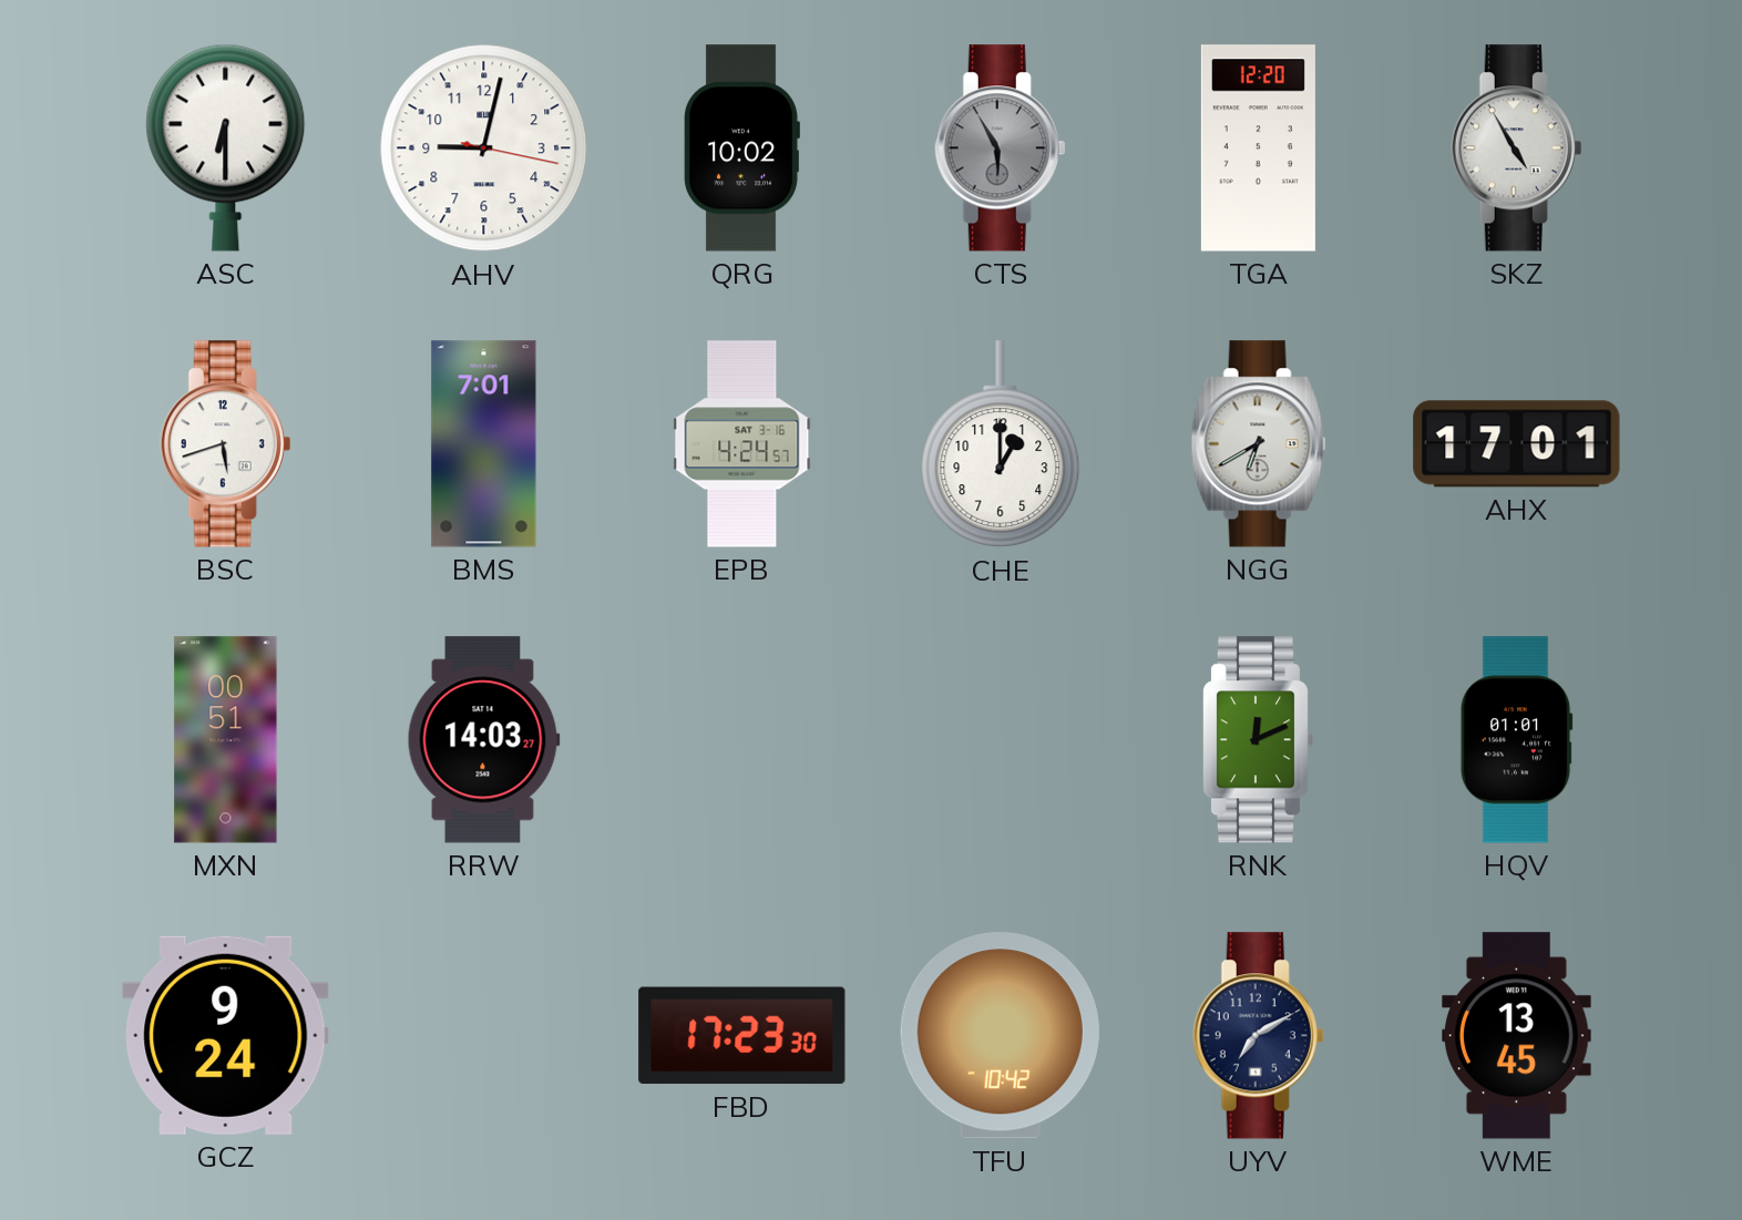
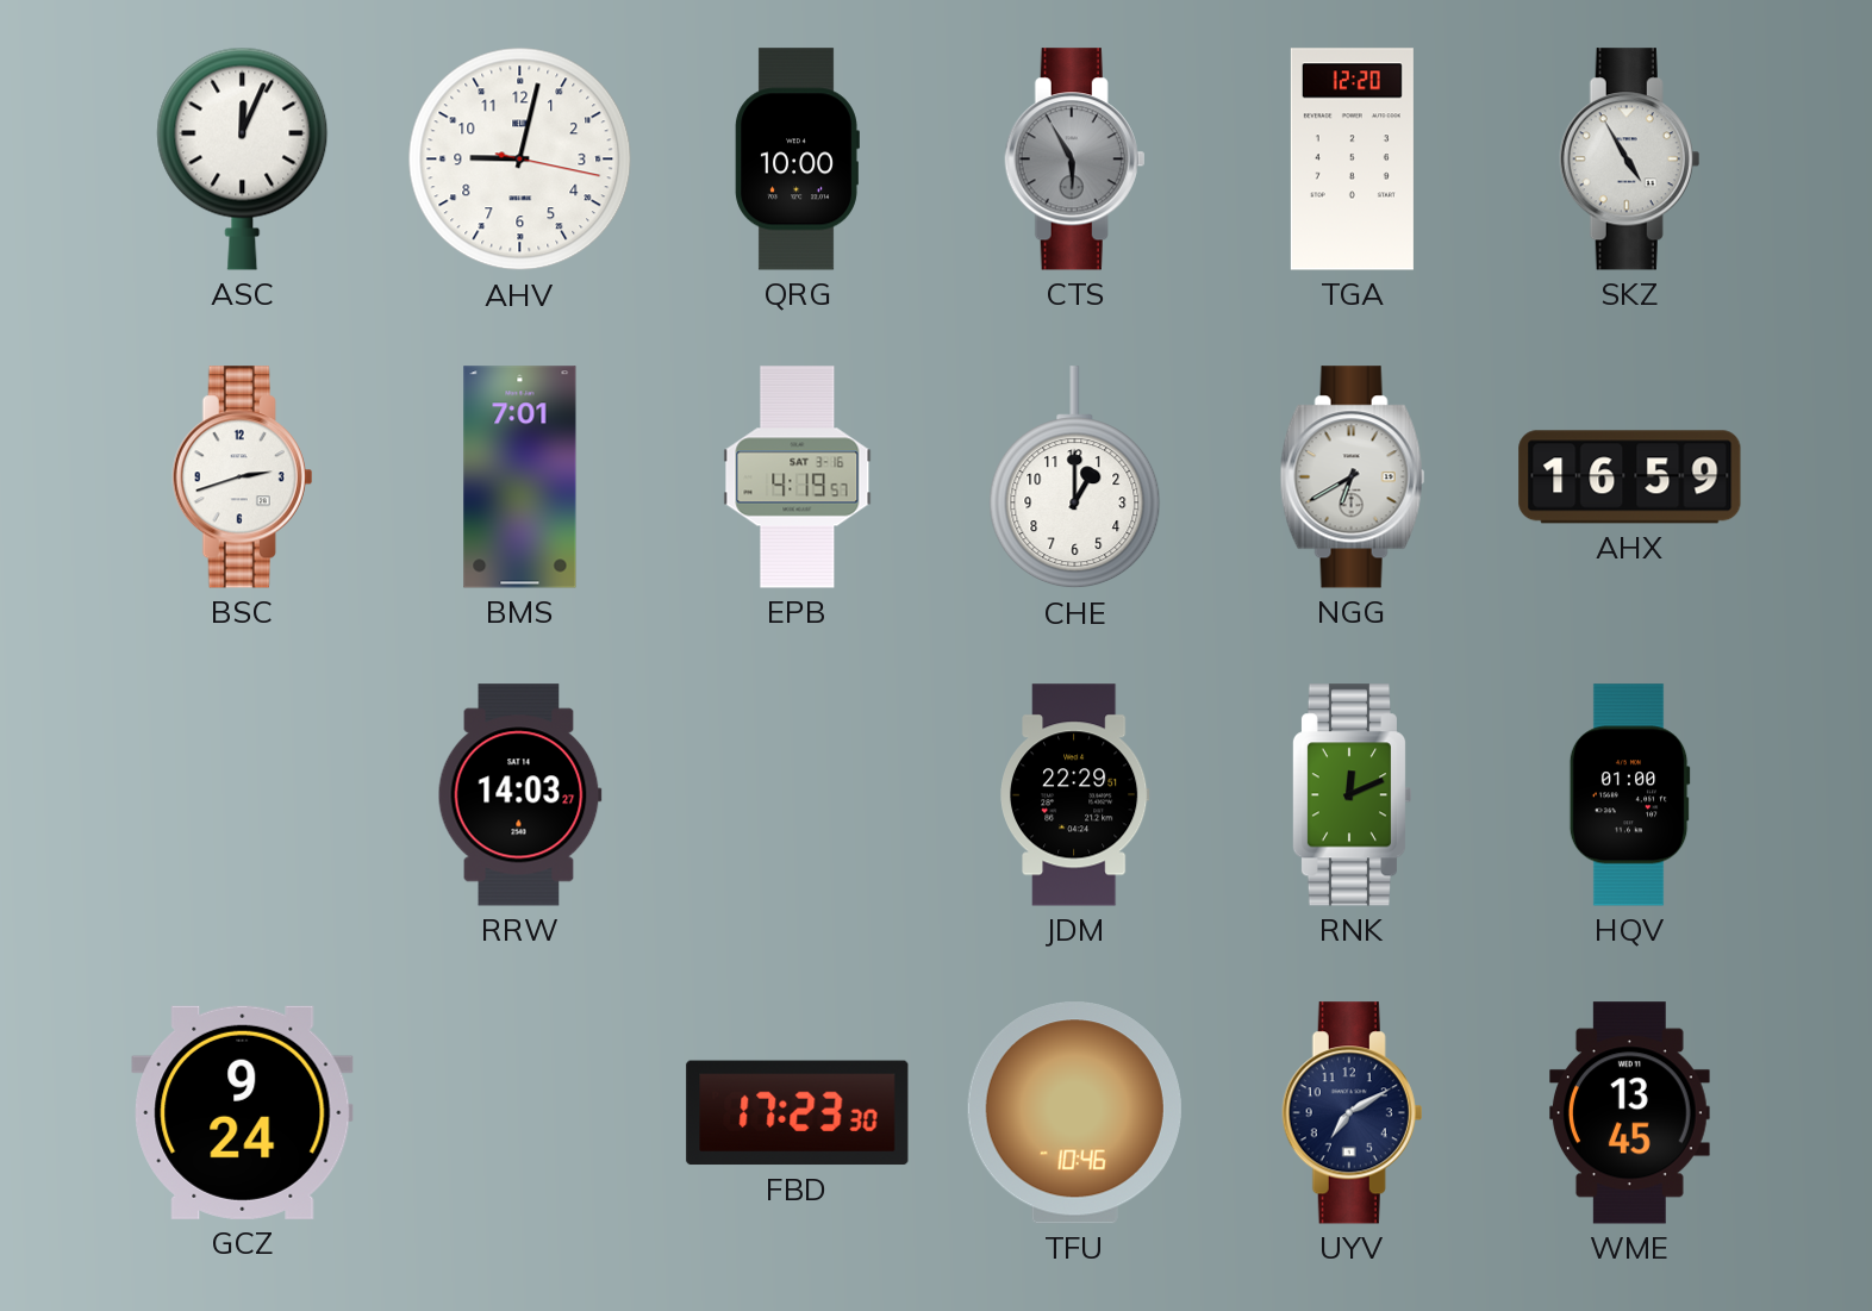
ASC: 6:30 -> 12:04 (243, 158)
QRG: 10:02 -> 10:00 (797, 160)
BSC: 5:42 -> 2:42 (243, 477)
EPB: 4:24 -> 4:19 (798, 477)
AHX: 17:01 -> 16:59 (1630, 477)
MXN: 00:51 -> none (226, 740)
JDM: none -> 22:29 (1075, 795)
HQV: 01:01 -> 01:00 (1629, 795)
TFU: 10:42 -> 10:46 (1074, 1113)
